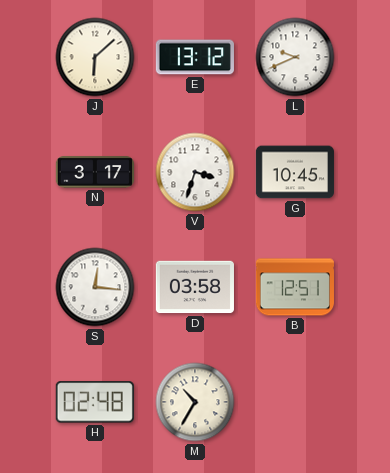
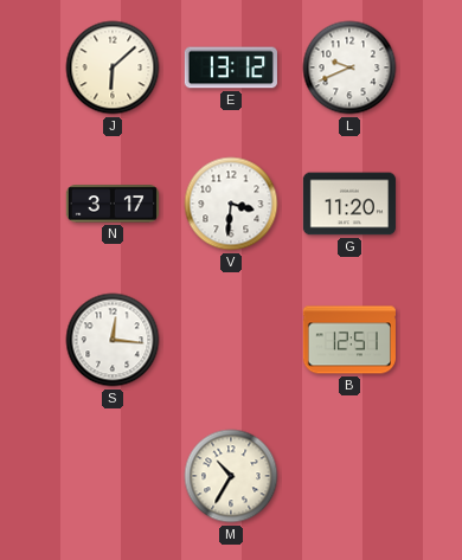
V: 3:33 -> 3:31 (231, 204)
G: 10:45 -> 11:20 (349, 204)
D: 03:58 -> none (195, 287)
H: 02:48 -> none (95, 402)
